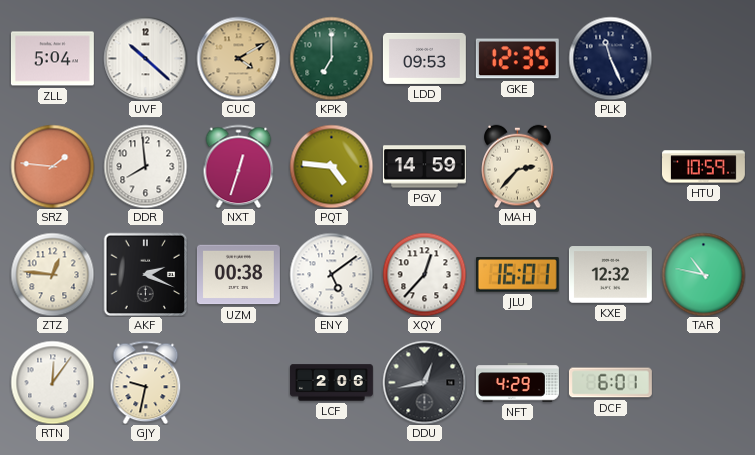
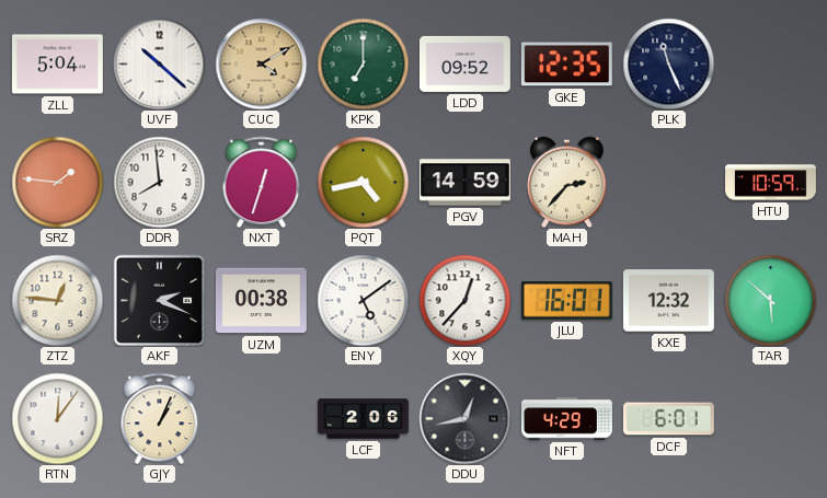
LDD: 09:53 -> 09:52 (464, 63)
PQT: 4:46 -> 4:43 (363, 182)
TAR: 10:47 -> 5:52 (770, 300)
GJY: 9:32 -> 1:04 (160, 418)
